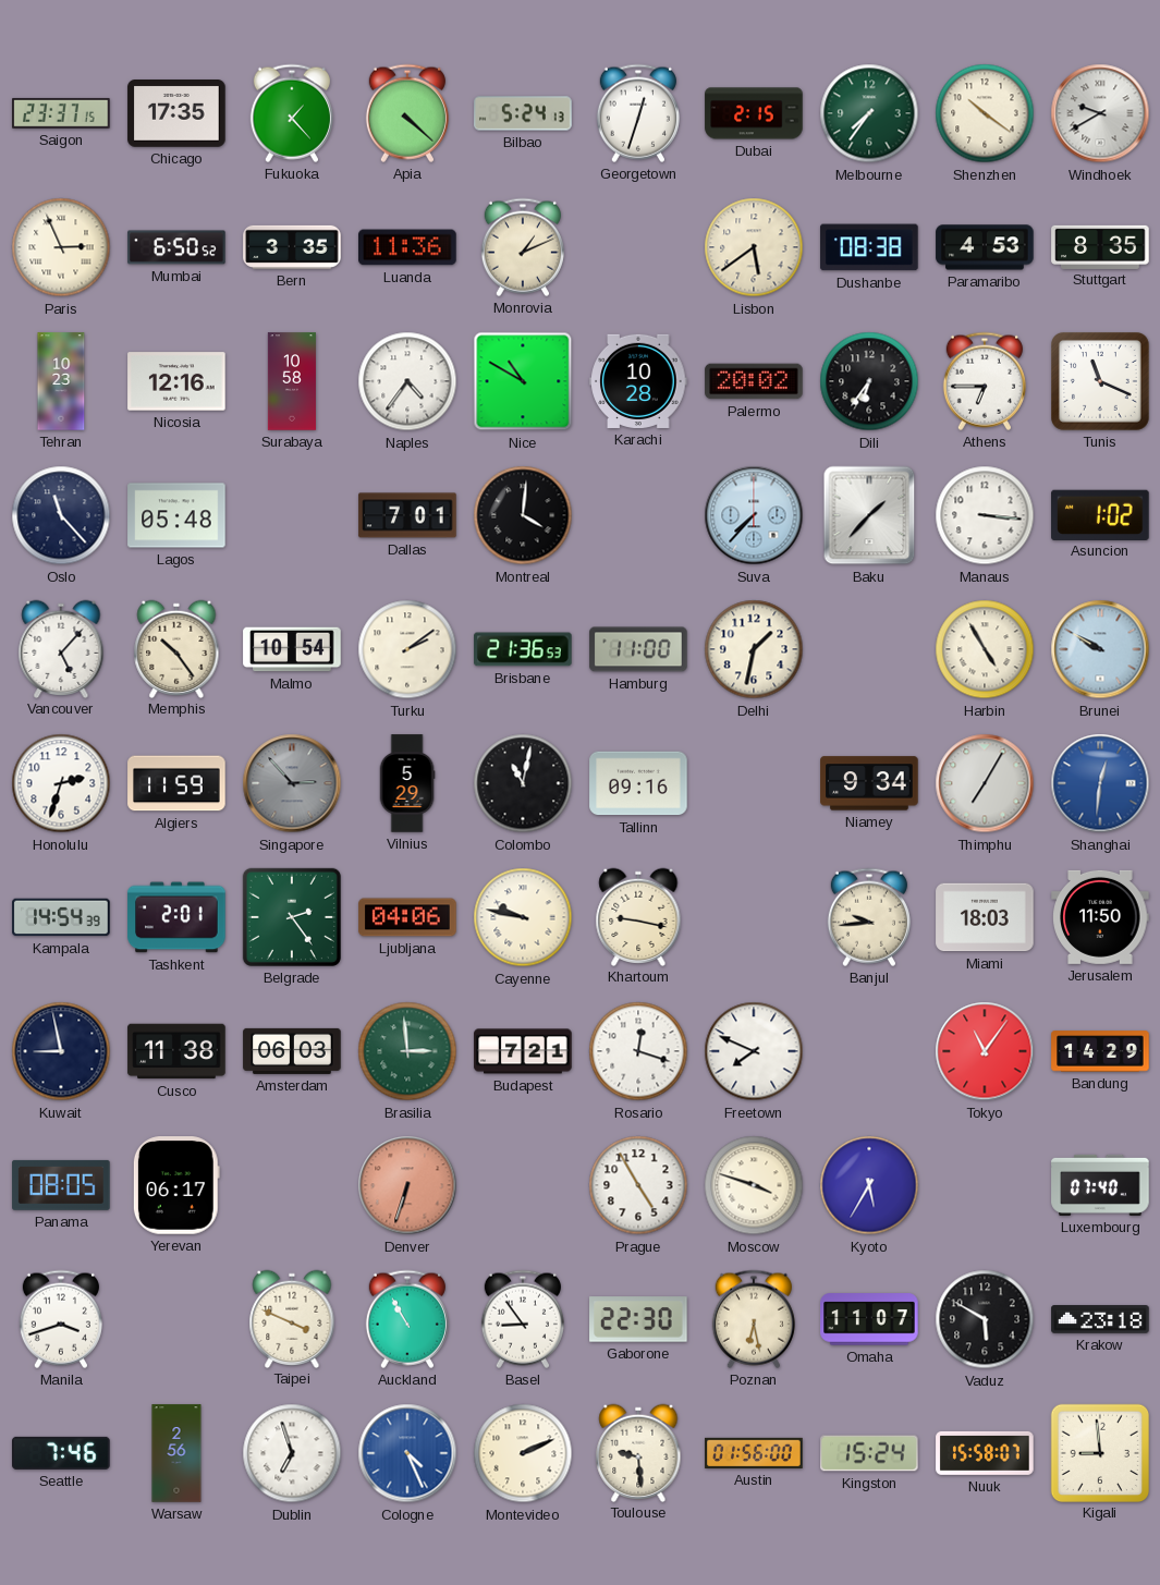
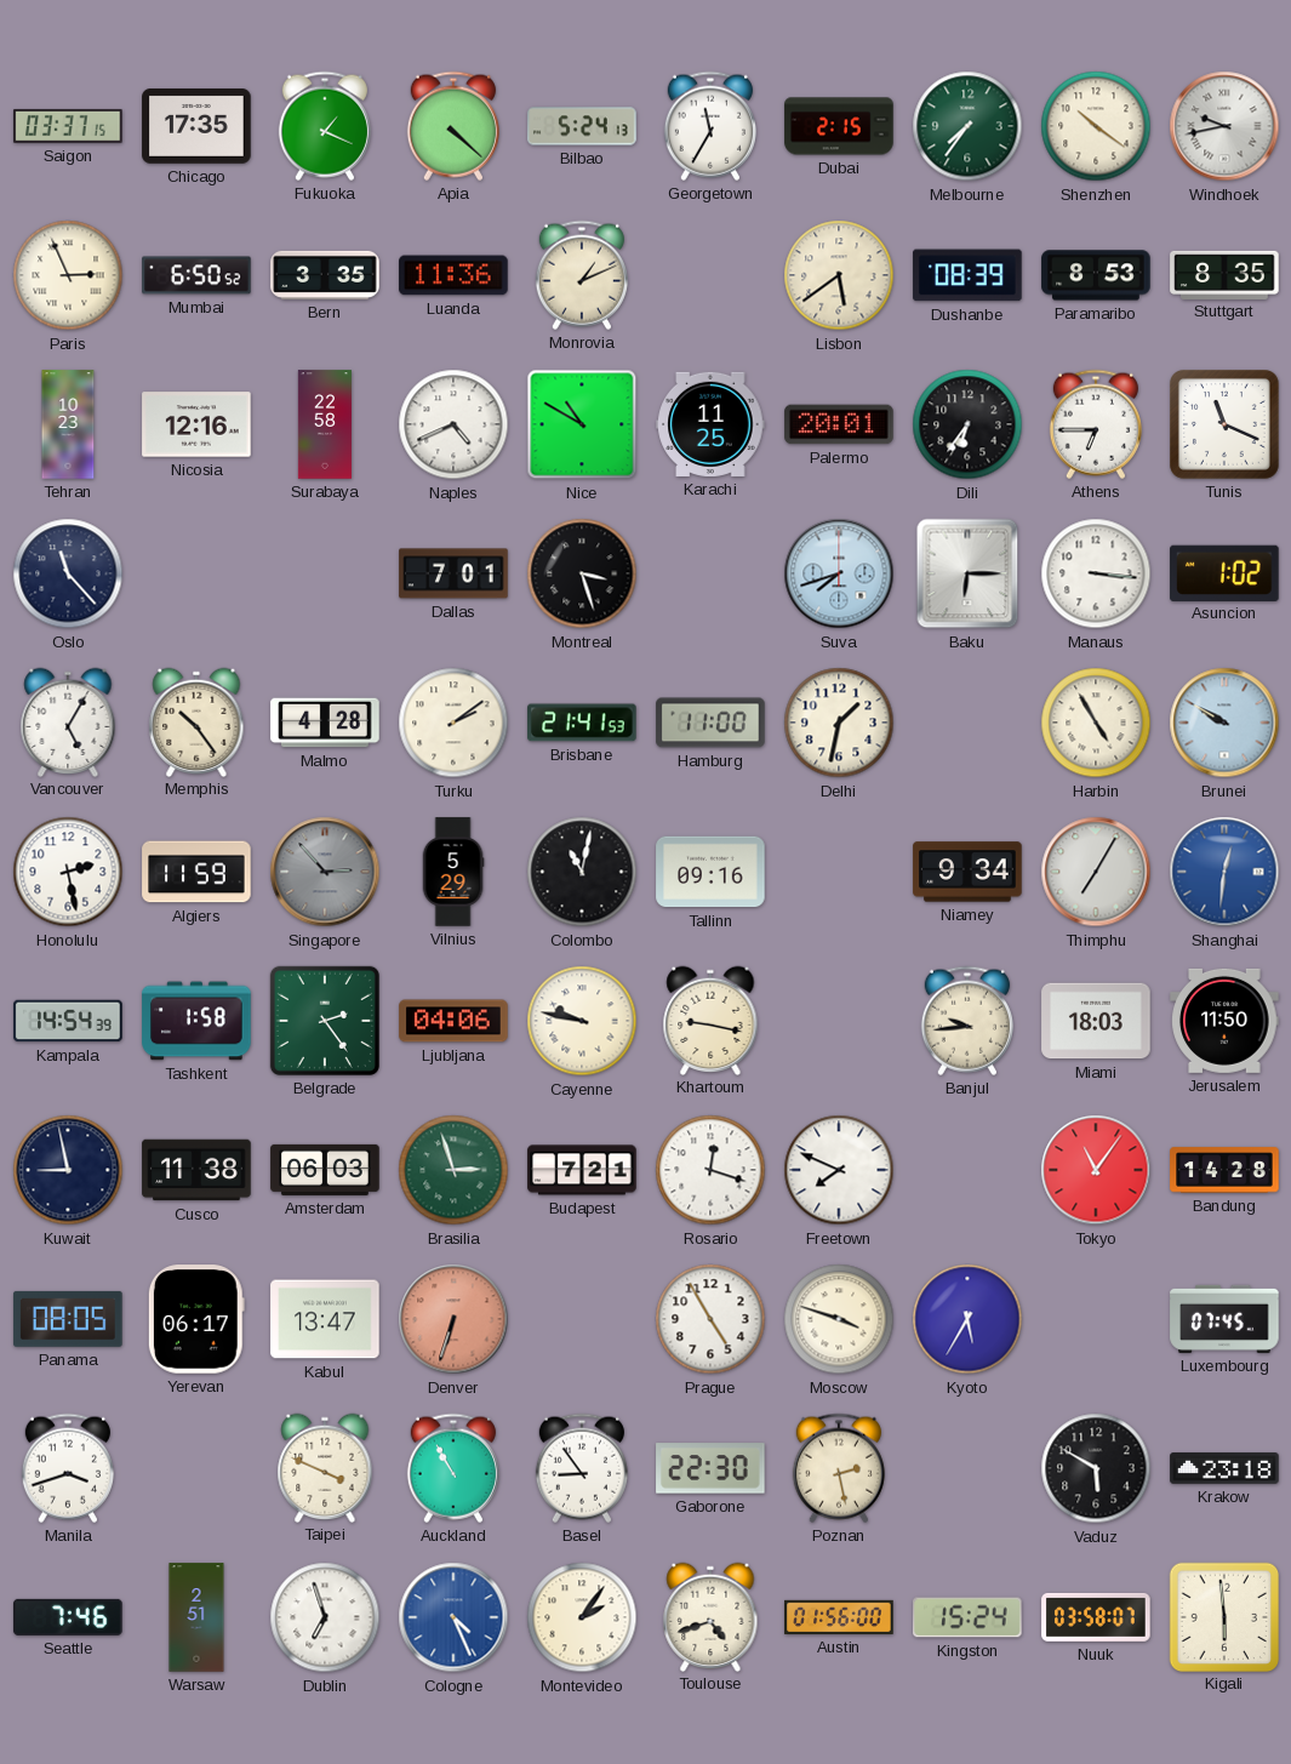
Saigon: 23:37 -> 03:37 (68, 126)
Fukuoka: 1:23 -> 1:19 (325, 126)
Georgetown: 12:33 -> 11:35 (710, 126)
Windhoek: 9:40 -> 9:43 (1224, 126)
Dushanbe: 08:38 -> 08:39 (967, 275)
Paramaribo: 4:53 -> 8:53 (1096, 275)
Surabaya: 10:58 -> 22:58 (325, 424)
Naples: 4:36 -> 4:41 (453, 424)
Karachi: 10:28 -> 11:25 (710, 424)
Palermo: 20:02 -> 20:01 (839, 424)
Lagos: 05:48 -> none (176, 515)
Montreal: 4:01 -> 3:27 (582, 573)
Suva: 7:37 -> 7:42 (839, 573)
Baku: 1:37 -> 6:15 (967, 573)
Vancouver: 5:07 -> 5:05 (68, 721)
Malmo: 10:54 -> 4:28 (325, 723)
Brisbane: 21:36 -> 21:41 (582, 723)
Honolulu: 2:33 -> 2:28 (68, 872)
Tashkent: 2:01 -> 1:58 (196, 1021)
Brasilia: 2:59 -> 2:57 (453, 1170)
Bandung: 14:29 -> 14:28 (1224, 1170)
Kabul: none -> 13:47 (325, 1319)
Luxembourg: 07:40 -> 07:45 (1224, 1319)
Poznan: 6:28 -> 2:28 (839, 1468)
Omaha: 11:07 -> none (869, 1319)
Warsaw: 2:56 -> 2:51 (196, 1617)
Montevideo: 2:11 -> 2:06 (582, 1617)
Toulouse: 9:29 -> 4:42 (710, 1616)
Nuuk: 15:58 -> 03:58 (1096, 1617)
Kigali: 8:59 -> 5:59 (1223, 1616)
